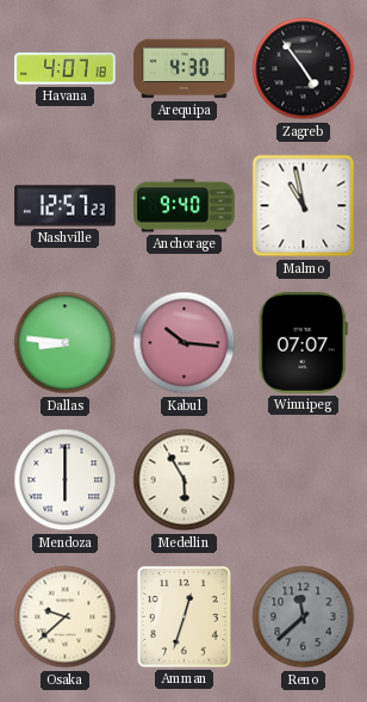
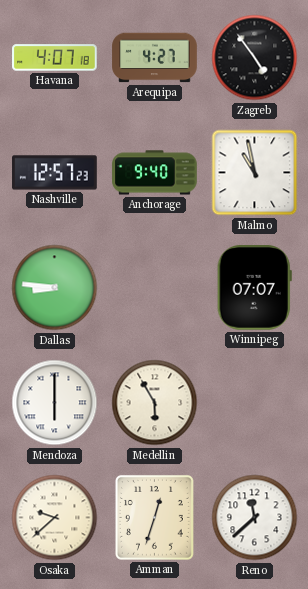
Arequipa: 4:30 -> 4:27 (155, 58)
Kabul: 10:16 -> none (185, 343)
Reno dial: grey -> white (255, 518)
